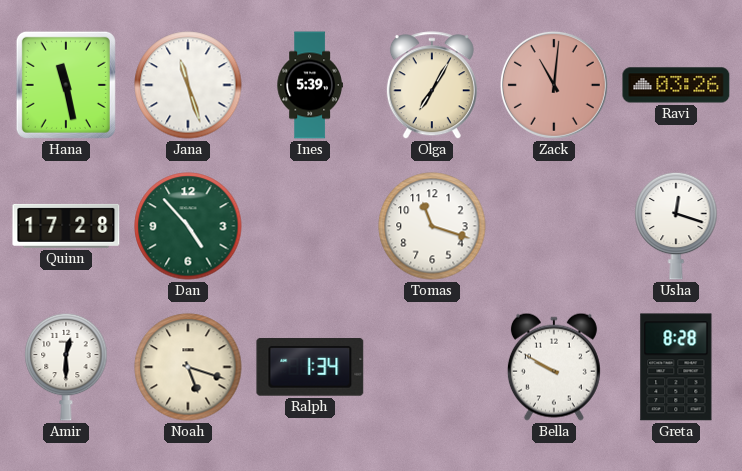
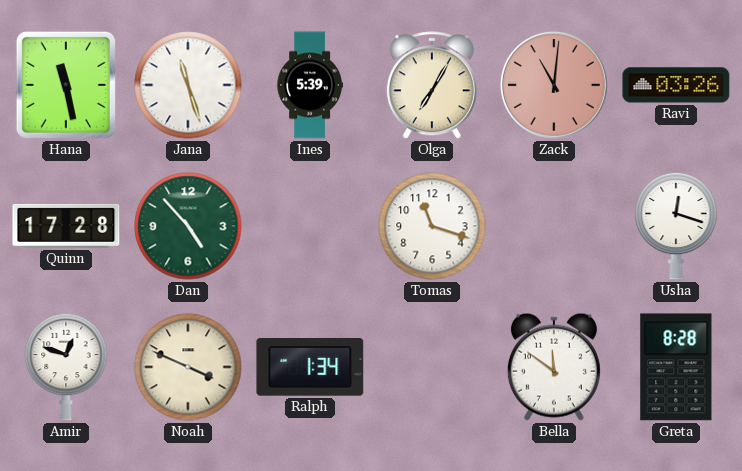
Amir: 12:30 -> 12:48 (66, 367)
Noah: 5:18 -> 3:49 (188, 367)
Bella: 9:50 -> 11:51 (554, 367)
